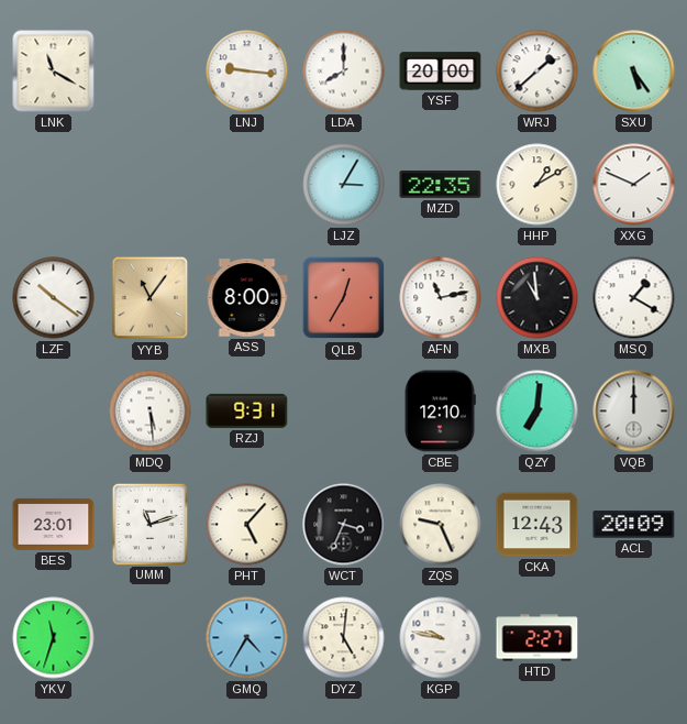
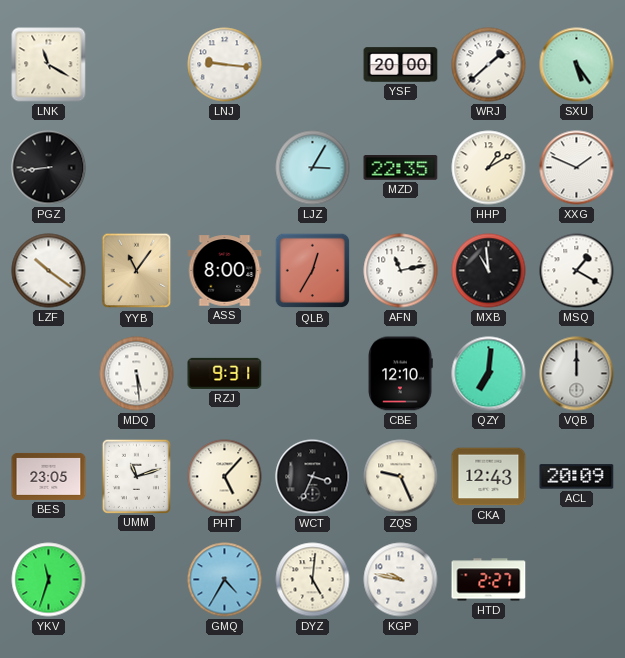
LDA: 8:00 -> none (344, 72)
PGZ: none -> 8:44 (49, 168)
BES: 23:01 -> 23:05 (49, 476)
